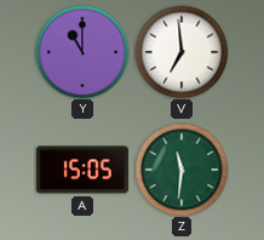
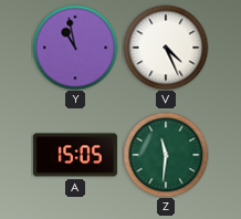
Y: 11:00 -> 10:58 (75, 48)
V: 6:59 -> 4:26 (166, 48)
